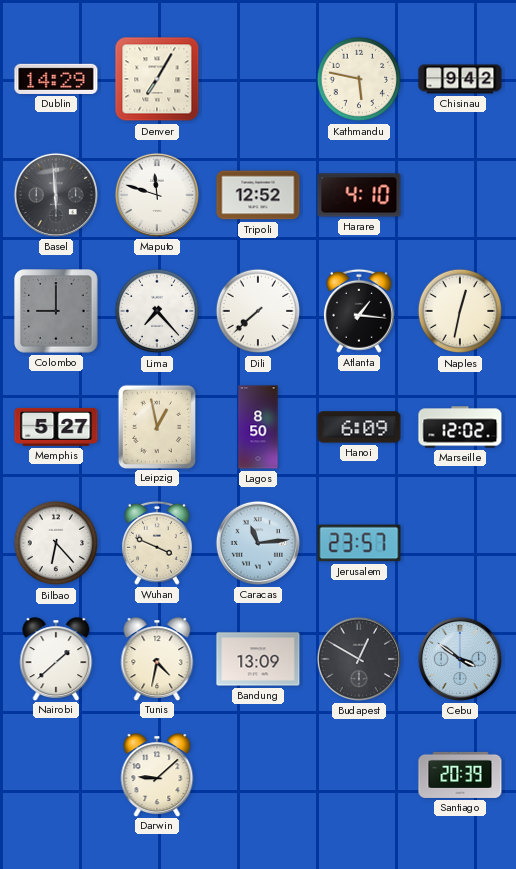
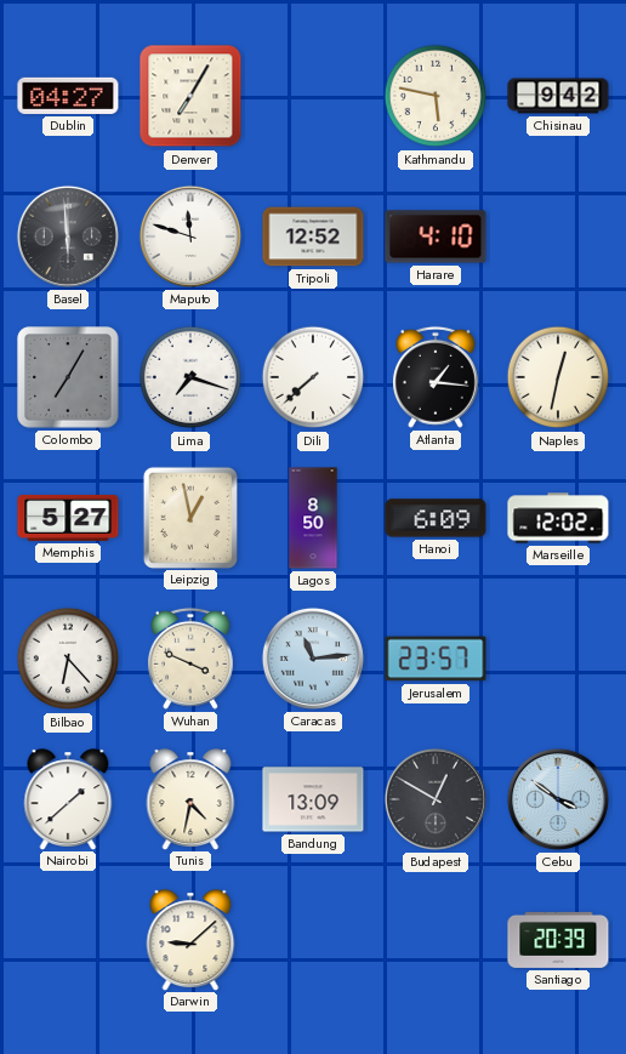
Dublin: 14:29 -> 04:27 (68, 96)
Colombo: 9:00 -> 7:05 (68, 377)
Lima: 7:23 -> 7:18 (190, 377)
